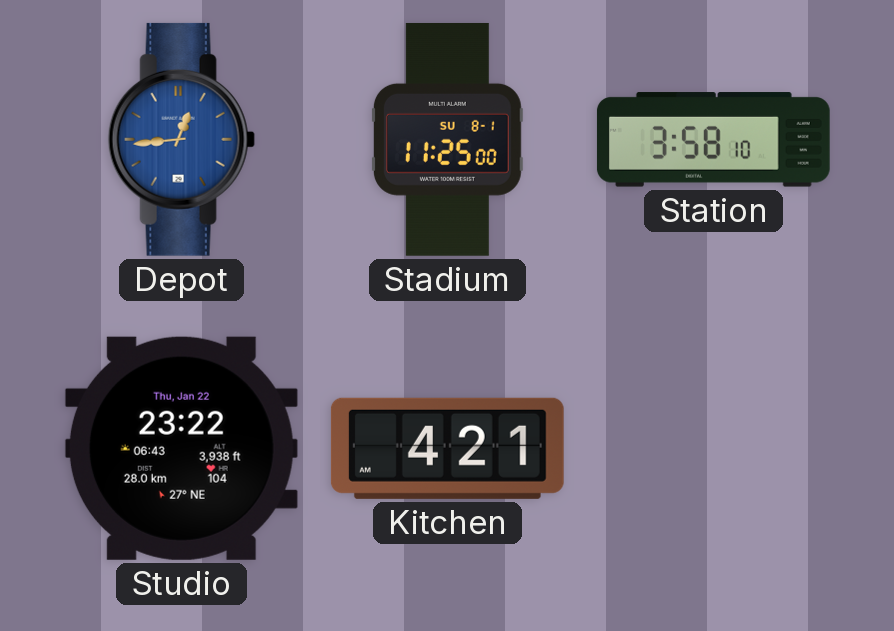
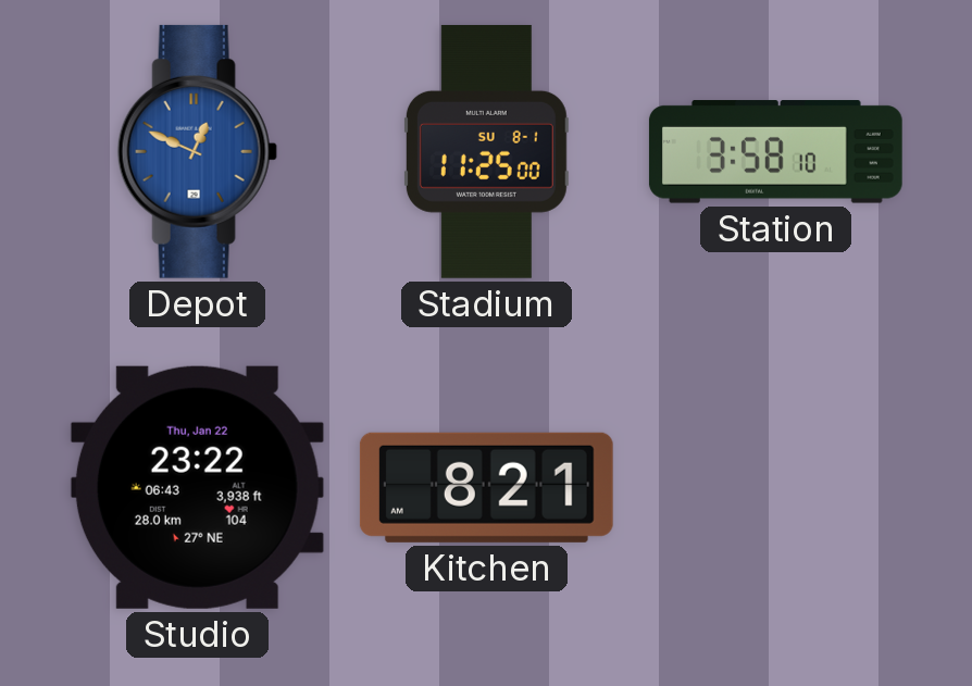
Depot: 12:44 -> 12:49 (197, 151)
Kitchen: 4:21 -> 8:21 (486, 487)
